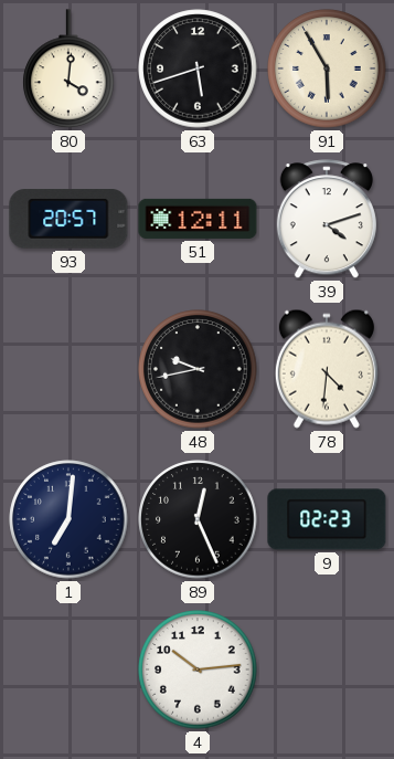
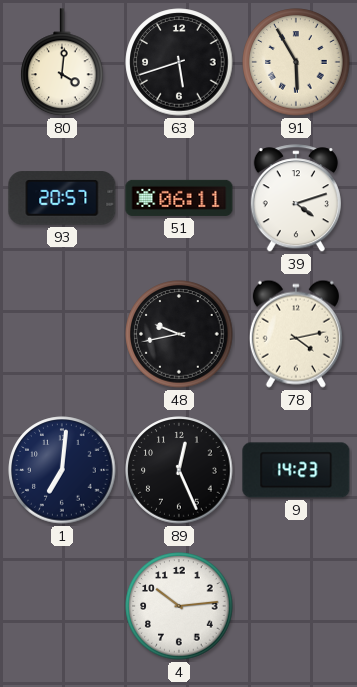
51: 12:11 -> 06:11 (179, 198)
78: 4:31 -> 4:13 (296, 334)
9: 02:23 -> 14:23 (296, 470)
